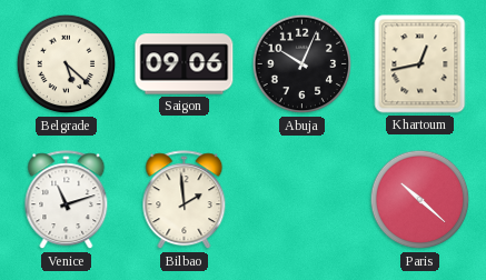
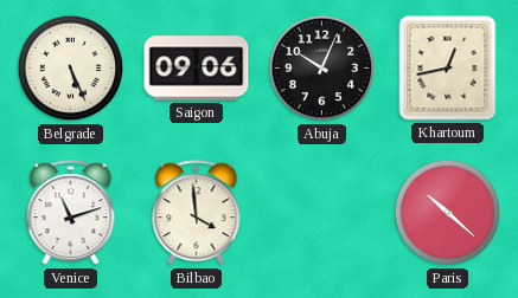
Belgrade: 5:22 -> 5:26 (71, 69)
Bilbao: 1:59 -> 3:59 (197, 213)
